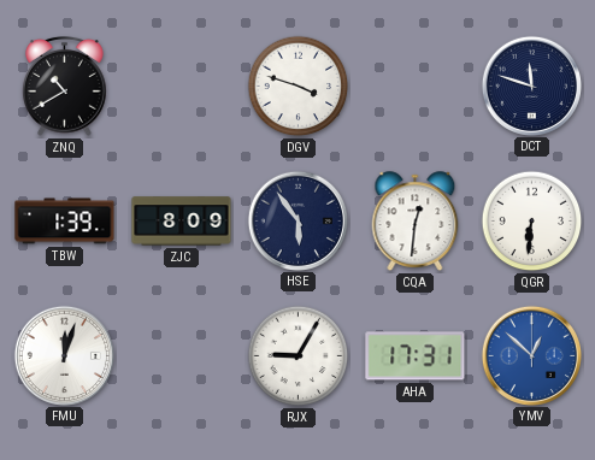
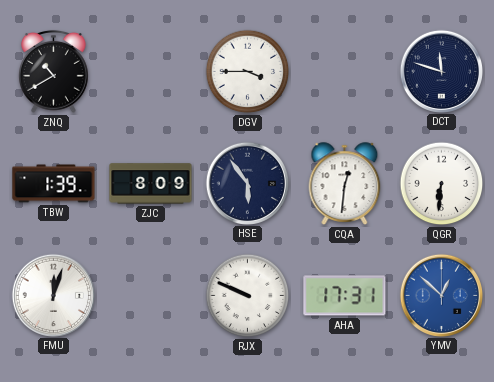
DGV: 3:48 -> 3:45 (248, 72)
RJX: 9:05 -> 9:49 (248, 296)
